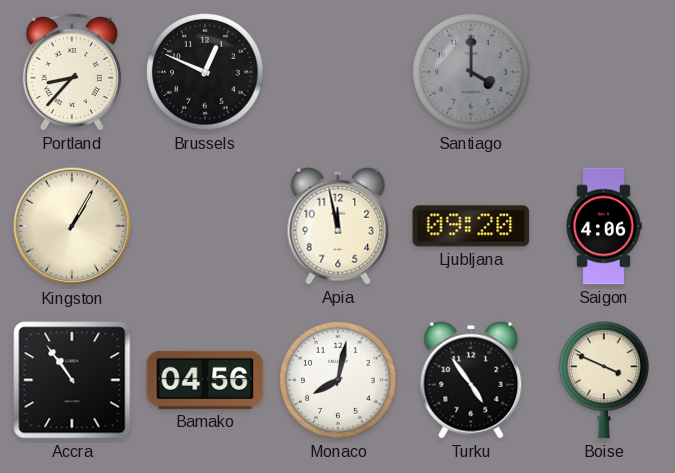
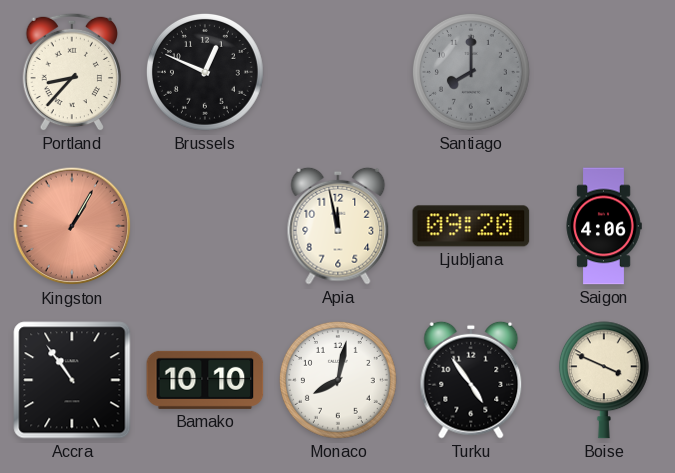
Santiago: 4:00 -> 8:00 (471, 72)
Kingston dial: cream -> salmon (72, 226)
Bamako: 04:56 -> 10:10 (205, 380)
